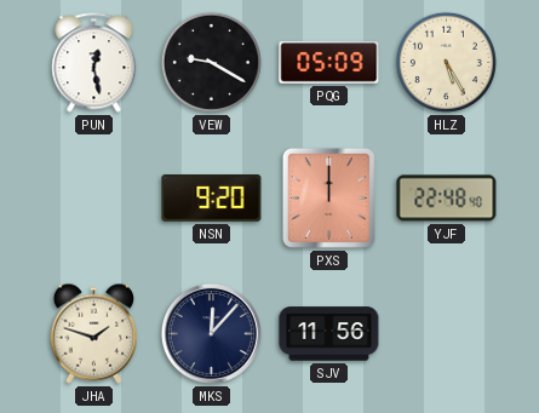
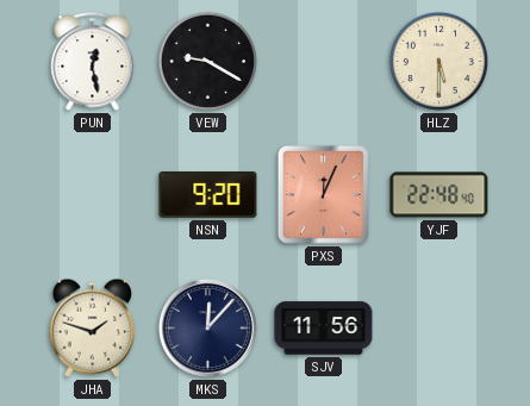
PQG: 05:09 -> none (329, 63)
HLZ: 5:25 -> 5:30 (438, 61)
PXS: 12:00 -> 12:04 (323, 194)
